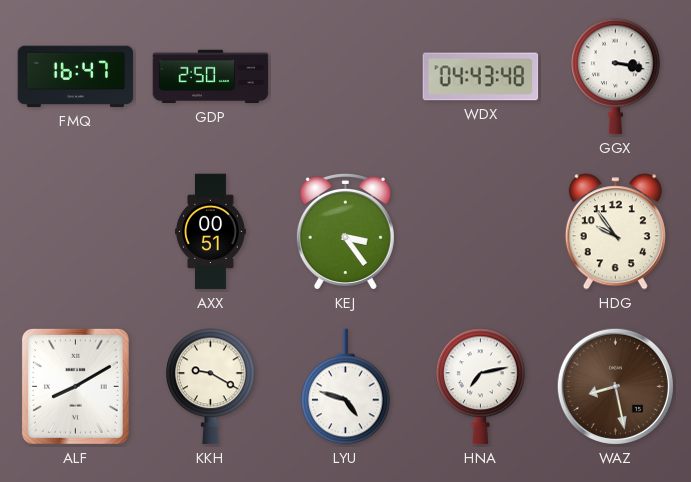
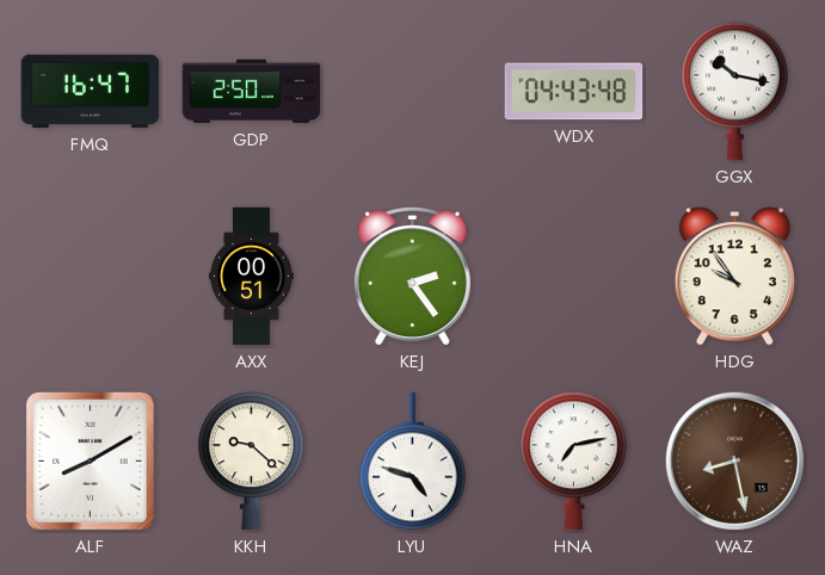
GGX: 3:17 -> 10:17 (735, 92)
KEJ: 3:24 -> 2:24 (412, 277)
KKH: 9:20 -> 9:22 (252, 462)
